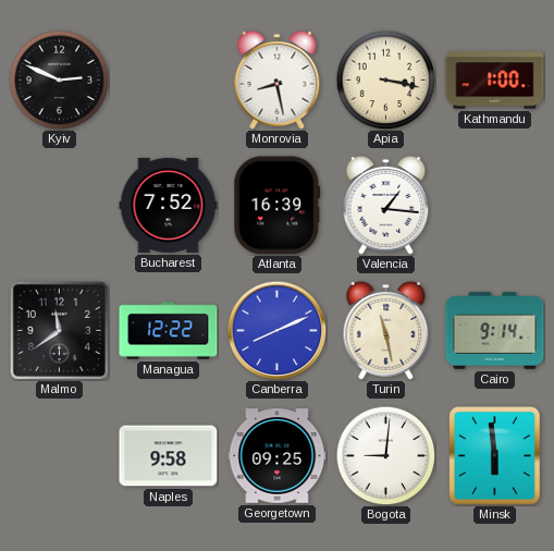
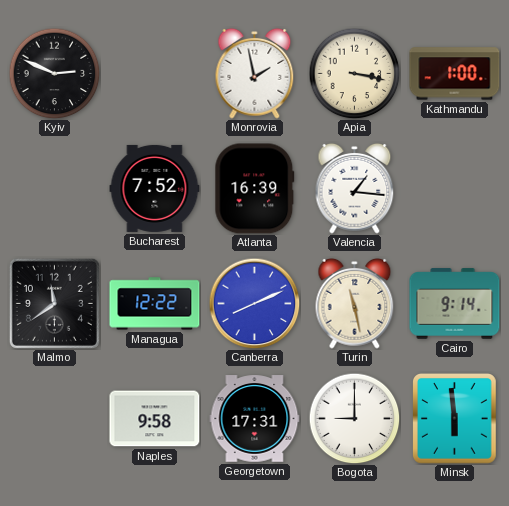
Monrovia: 8:28 -> 1:58 (255, 73)
Georgetown: 09:25 -> 17:31 (255, 419)
Bogota: 9:01 -> 9:00 (354, 418)
